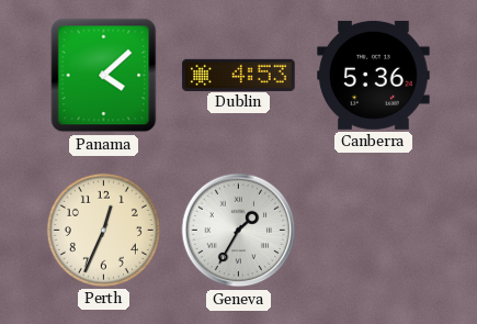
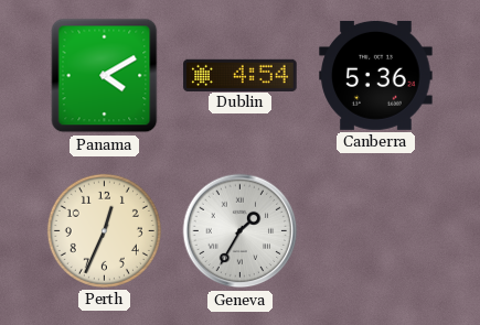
Panama: 4:08 -> 4:10 (105, 76)
Dublin: 4:53 -> 4:54 (241, 75)
